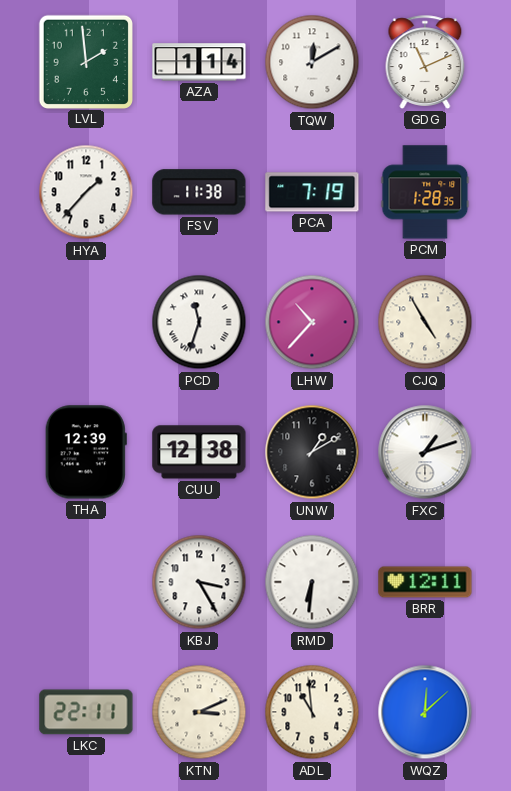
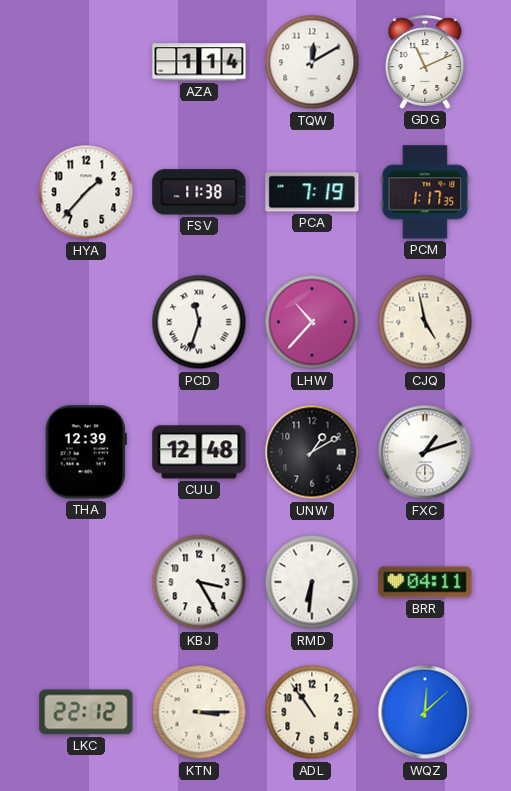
LVL: 1:59 -> none (85, 61)
PCM: 1:28 -> 1:17 (425, 192)
CJQ: 4:55 -> 4:58 (425, 322)
CUU: 12:38 -> 12:48 (199, 452)
BRR: 12:11 -> 04:11 (425, 582)
LKC: 22:11 -> 22:12 (86, 712)
KTN: 3:11 -> 3:15 (199, 712)
ADL: 10:59 -> 10:54 (312, 712)
